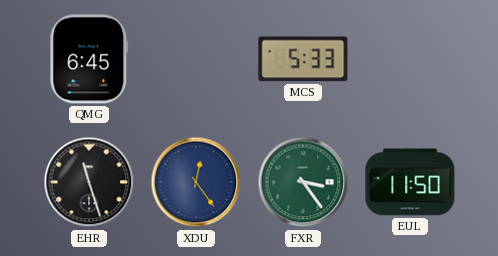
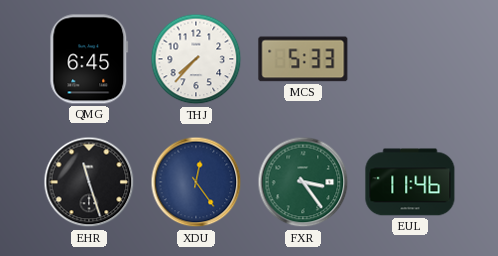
THJ: none -> 7:37 (196, 59)
EUL: 11:50 -> 11:46 (410, 182)
